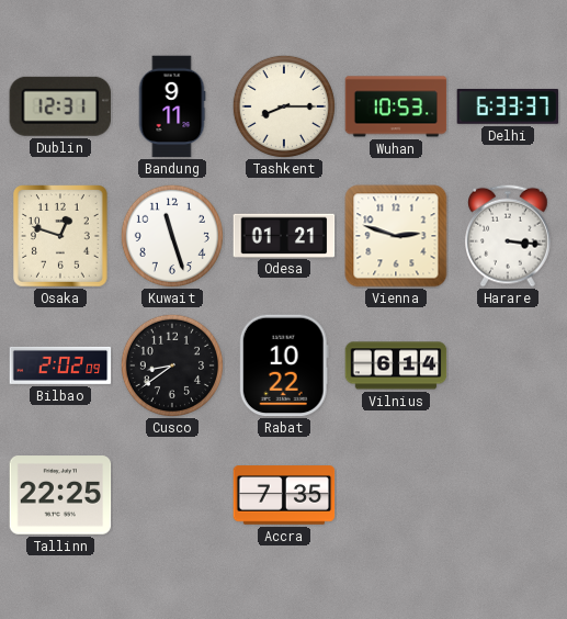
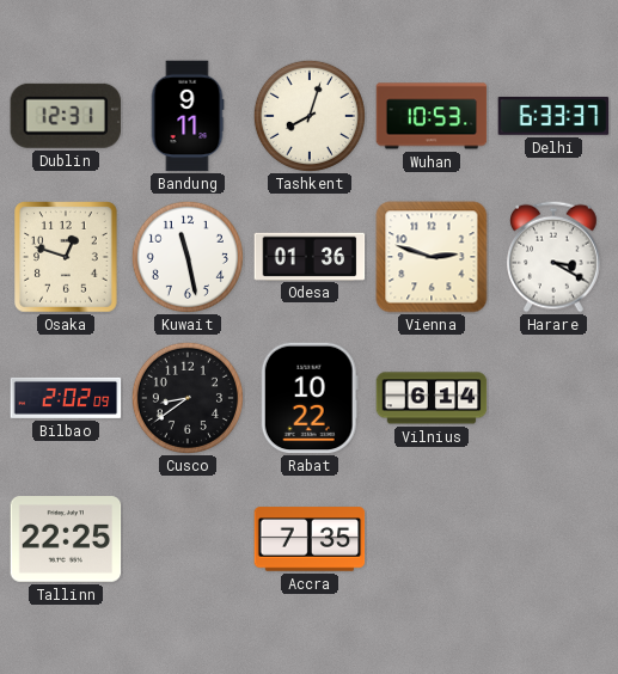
Tashkent: 8:15 -> 8:03 (310, 116)
Kuwait: 11:27 -> 11:28 (188, 257)
Odesa: 01:21 -> 01:36 (310, 256)
Harare: 3:16 -> 3:20 (555, 257)
